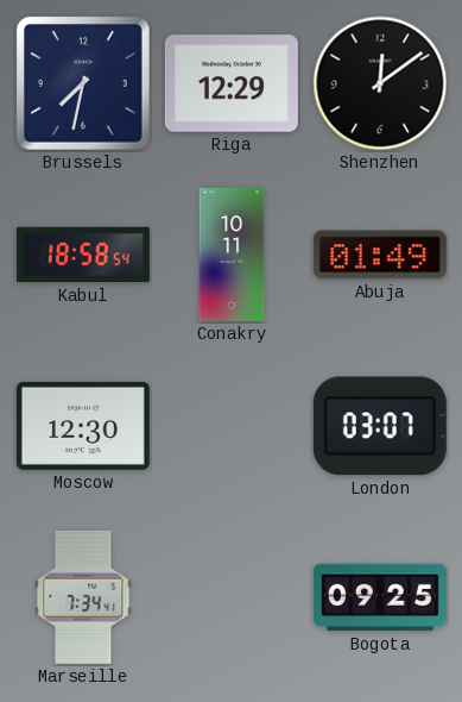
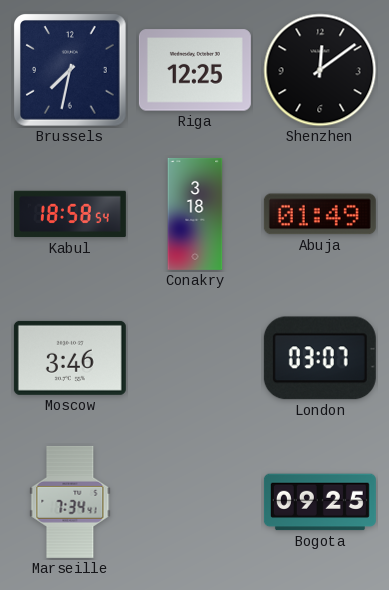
Riga: 12:29 -> 12:25 (195, 70)
Conakry: 10:11 -> 3:18 (195, 214)
Moscow: 12:30 -> 3:46 (70, 358)
